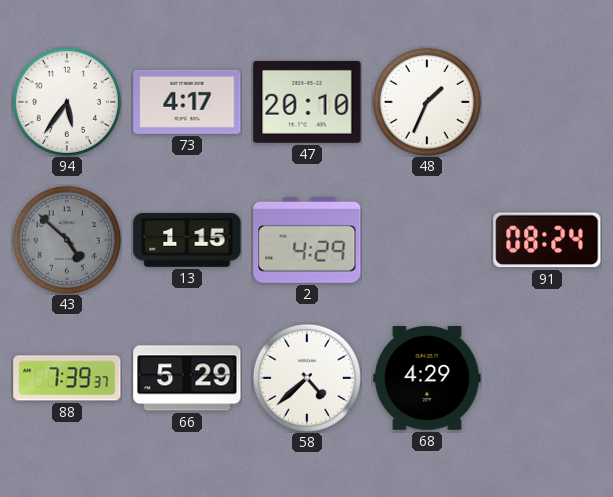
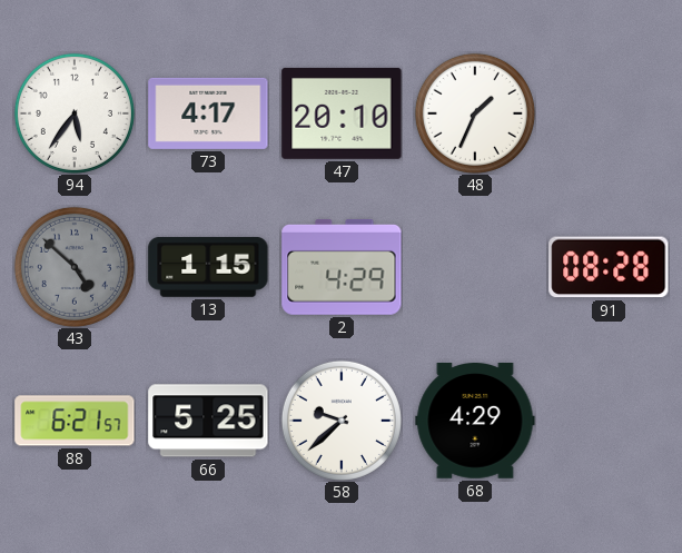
91: 08:24 -> 08:28 (609, 267)
88: 7:39 -> 6:21 (75, 421)
66: 5:29 -> 5:25 (208, 421)
58: 4:38 -> 9:38 (342, 421)
